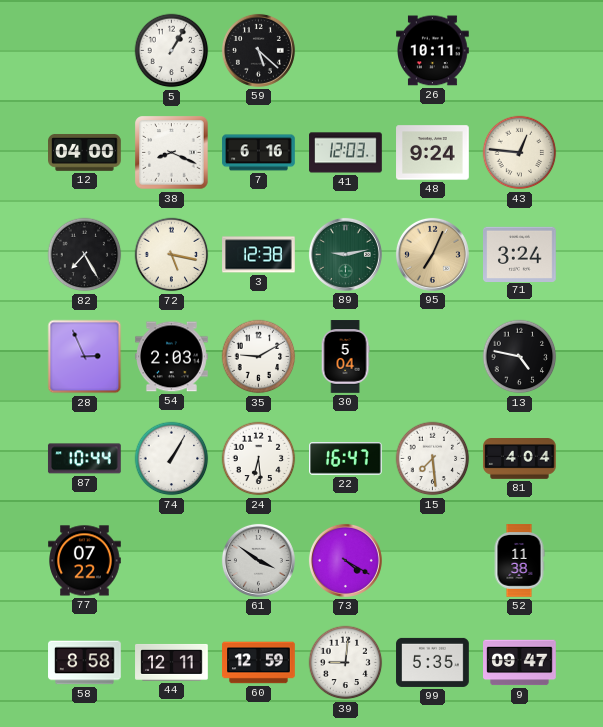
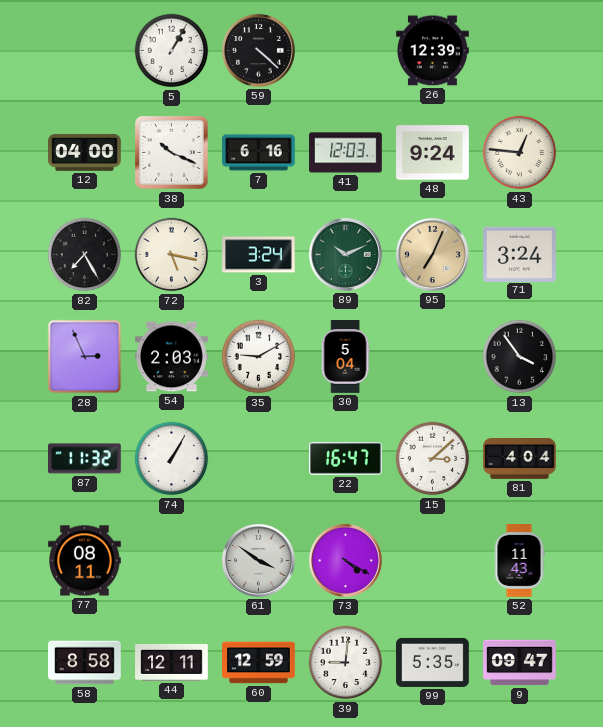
59: 5:22 -> 4:22 (258, 50)
26: 10:11 -> 12:39 (433, 51)
38: 8:19 -> 10:19 (172, 153)
3: 12:38 -> 3:24 (259, 255)
89: 9:13 -> 10:11 (345, 254)
13: 4:47 -> 3:54 (520, 357)
87: 10:44 -> 11:32 (85, 459)
24: 6:29 -> none (259, 459)
15: 7:29 -> 3:08 (433, 459)
77: 07:22 -> 08:11 (85, 561)
52: 11:38 -> 11:43 (519, 561)
